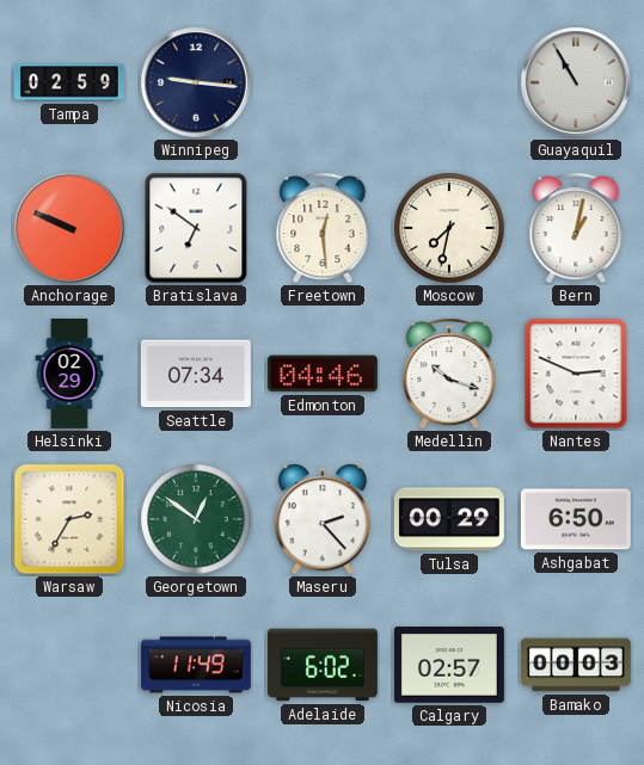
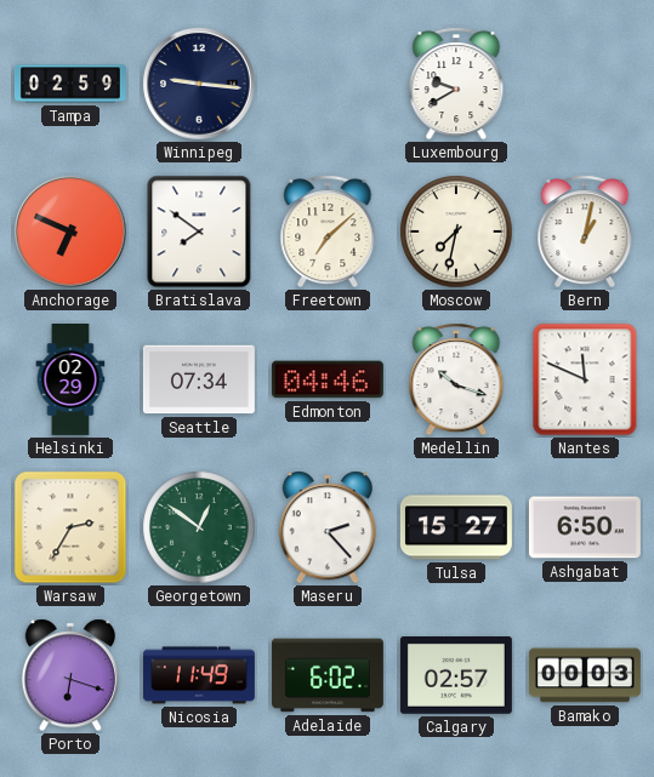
Luxembourg: none -> 9:40 (456, 84)
Guayaquil: 10:55 -> none (576, 82)
Anchorage: 9:49 -> 6:49 (70, 232)
Bratislava: 6:51 -> 7:51 (199, 232)
Freetown: 12:29 -> 7:08 (328, 232)
Nantes: 2:49 -> 11:49 (585, 379)
Tulsa: 00:29 -> 15:27 (456, 527)
Porto: none -> 6:18 (69, 675)
